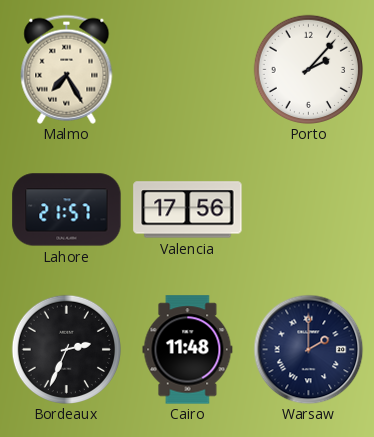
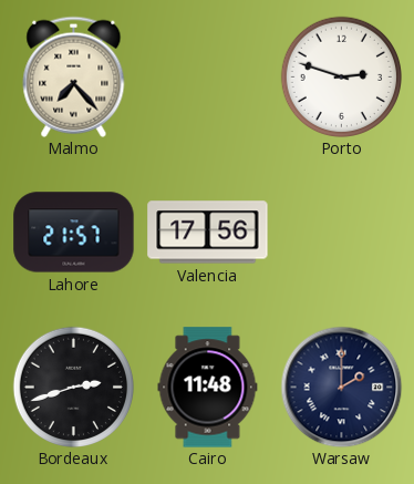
Malmo: 7:25 -> 7:23 (74, 76)
Porto: 2:07 -> 2:48 (341, 76)
Bordeaux: 2:34 -> 2:42 (73, 387)
